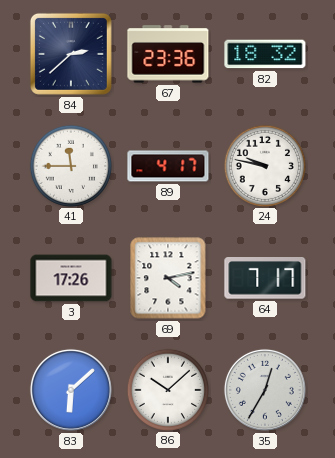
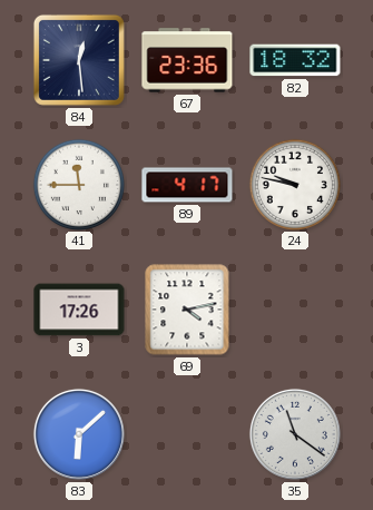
84: 2:38 -> 12:29 (79, 60)
64: 7:17 -> none (265, 278)
86: 10:08 -> none (167, 389)
35: 12:35 -> 11:21 (295, 434)
